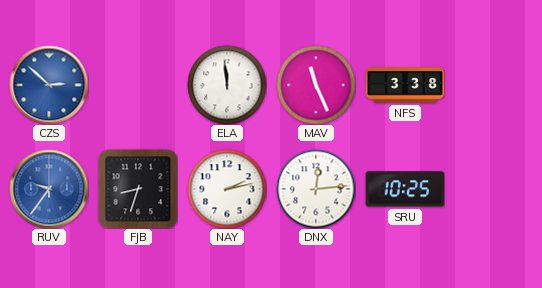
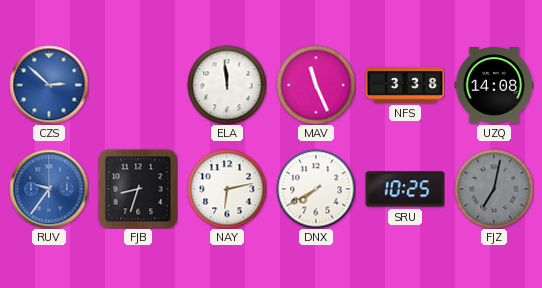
UZQ: none -> 14:08 (494, 85)
NAY: 2:13 -> 6:13 (227, 189)
DNX: 12:14 -> 7:40 (316, 189)
FJZ: none -> 7:02 (494, 189)
